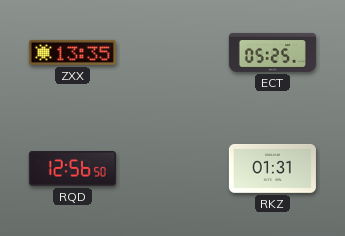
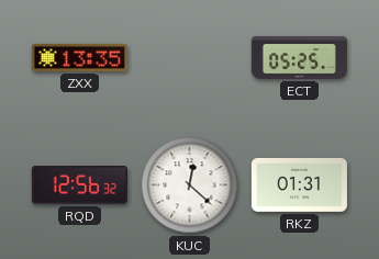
RQD: 12:56:50 -> 12:56:32 (79, 185)
KUC: none -> 12:22 (190, 185)
